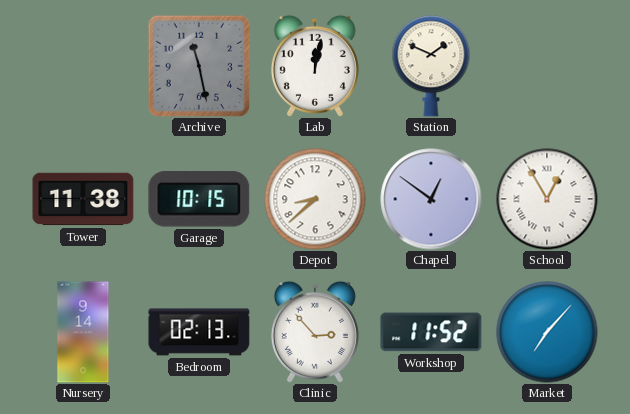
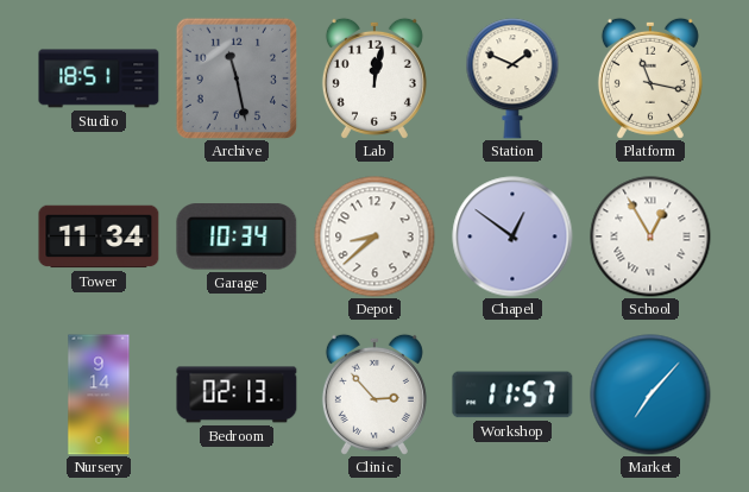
Studio: none -> 18:51 (99, 78)
Platform: none -> 11:17 (650, 78)
Tower: 11:38 -> 11:34 (99, 236)
Garage: 10:15 -> 10:34 (237, 236)
Workshop: 11:52 -> 11:57 (512, 395)
